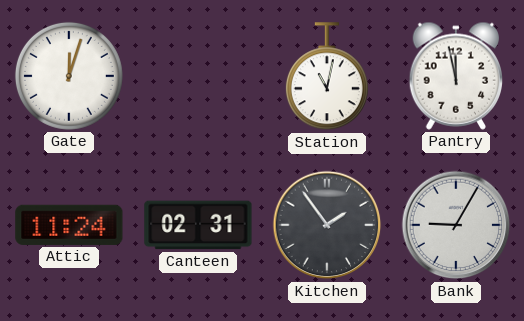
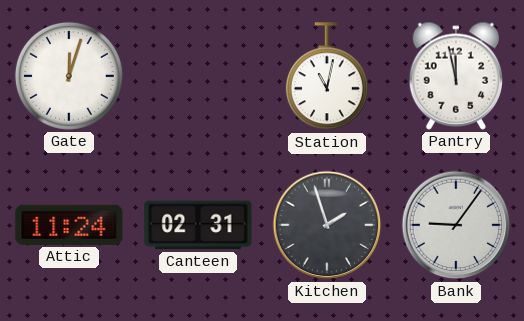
Kitchen: 1:54 -> 1:57 (327, 225)
Bank: 9:05 -> 9:06 (456, 225)
